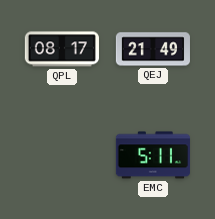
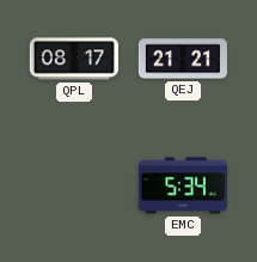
QEJ: 21:49 -> 21:21 (183, 59)
EMC: 5:11 -> 5:34 (183, 185)
